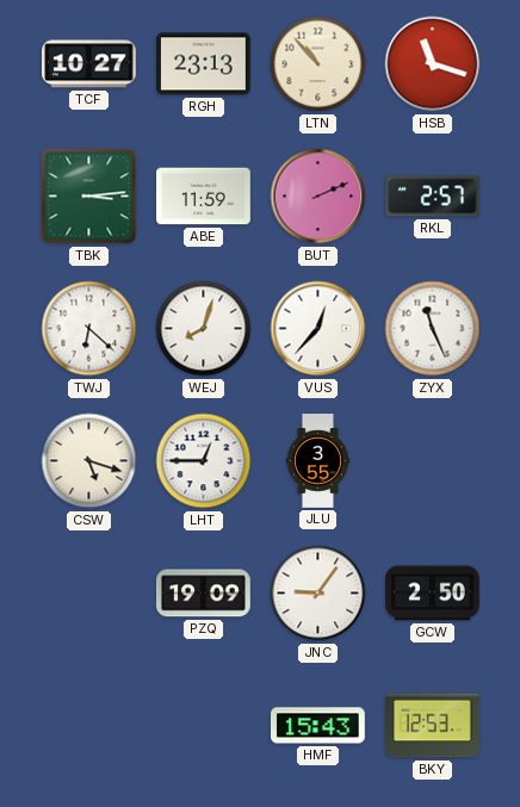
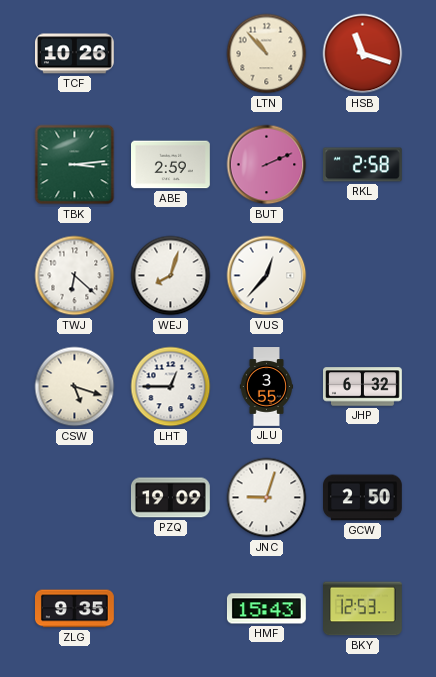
TCF: 10:27 -> 10:26 (75, 54)
RGH: 23:13 -> none (204, 64)
ABE: 11:59 -> 2:59 (171, 165)
RKL: 2:57 -> 2:58 (363, 165)
ZYX: 11:26 -> none (433, 329)
JHP: none -> 6:32 (363, 387)
JNC: 9:06 -> 9:03 (267, 498)
ZLG: none -> 9:35 (75, 609)
